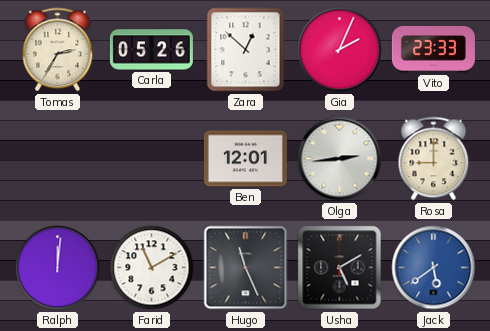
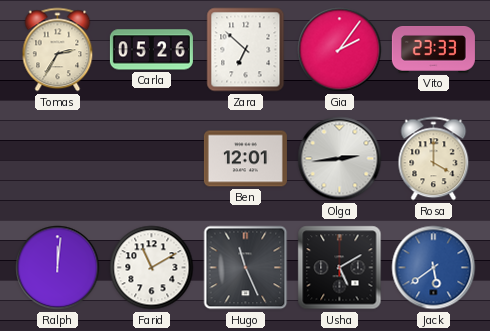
Zara: 12:52 -> 6:52 (246, 50)
Gia: 2:04 -> 2:06 (340, 50)
Rosa: 9:00 -> 4:00 (434, 159)
